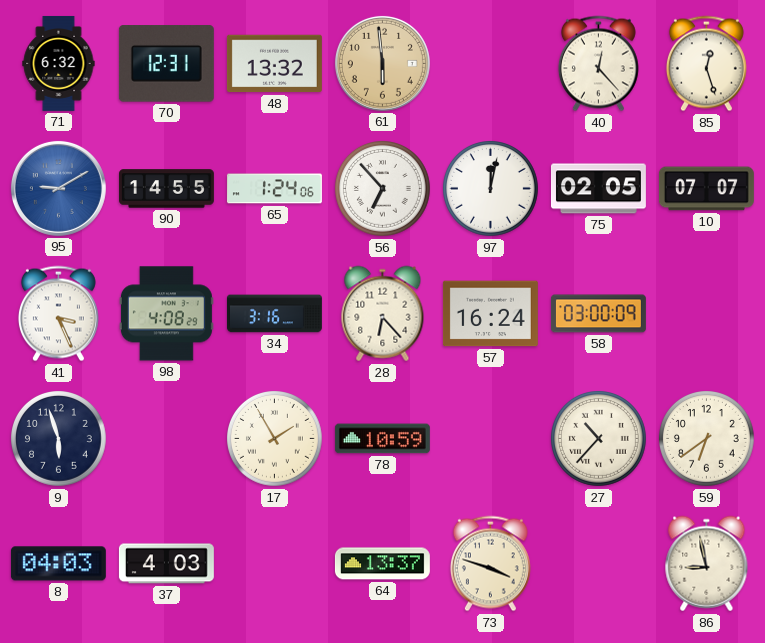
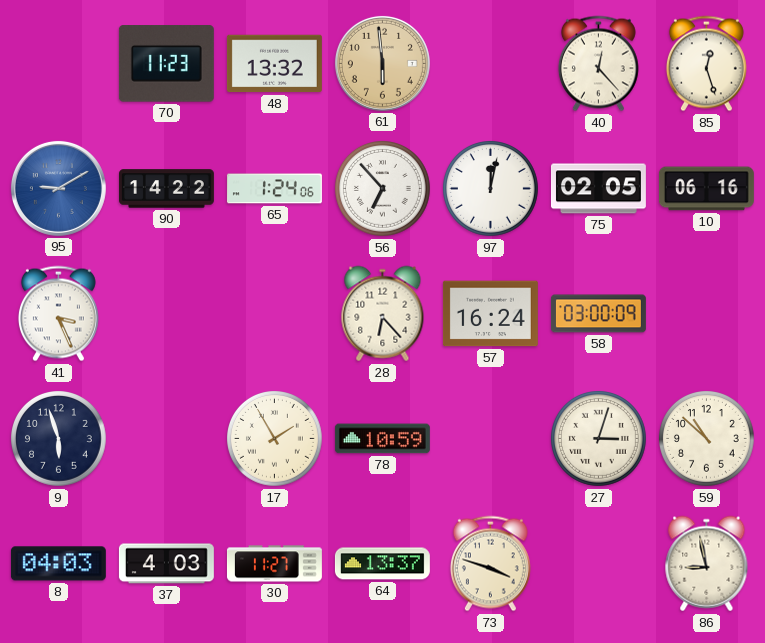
71: 6:32 -> none (59, 63)
70: 12:31 -> 11:23 (166, 64)
90: 14:55 -> 14:22 (166, 189)
10: 07:07 -> 06:16 (706, 189)
98: 4:08 -> none (166, 314)
34: 3:16 -> none (274, 314)
27: 10:37 -> 3:03 (599, 439)
59: 6:39 -> 10:52 (707, 439)
30: none -> 11:27 (274, 564)
